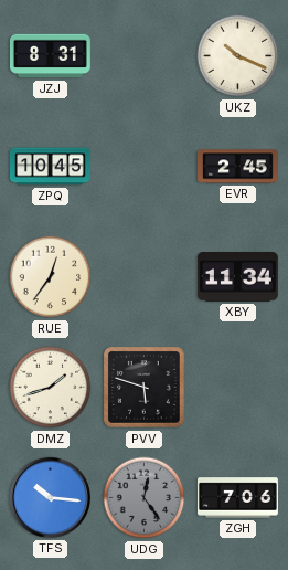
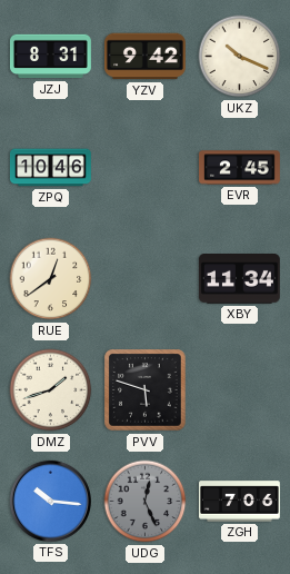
YZV: none -> 9:42 (144, 57)
ZPQ: 10:45 -> 10:46 (50, 168)
RUE: 12:36 -> 12:39 (51, 279)
UDG: 12:24 -> 12:26 (146, 502)
